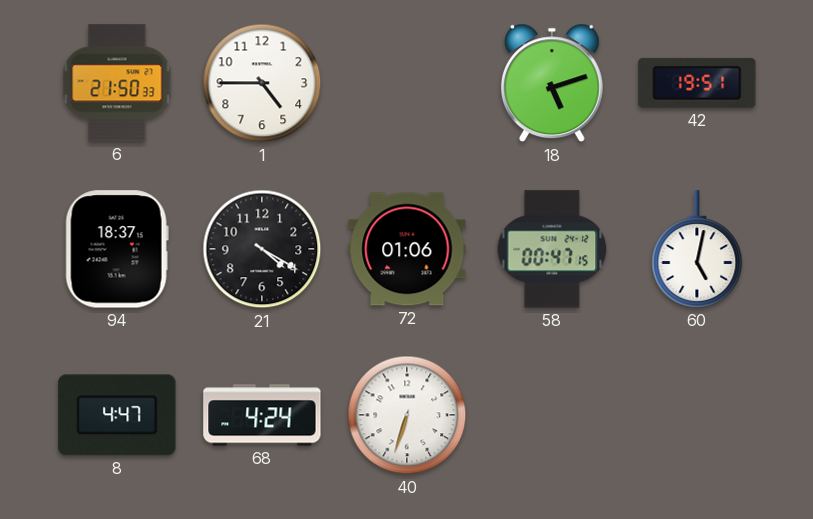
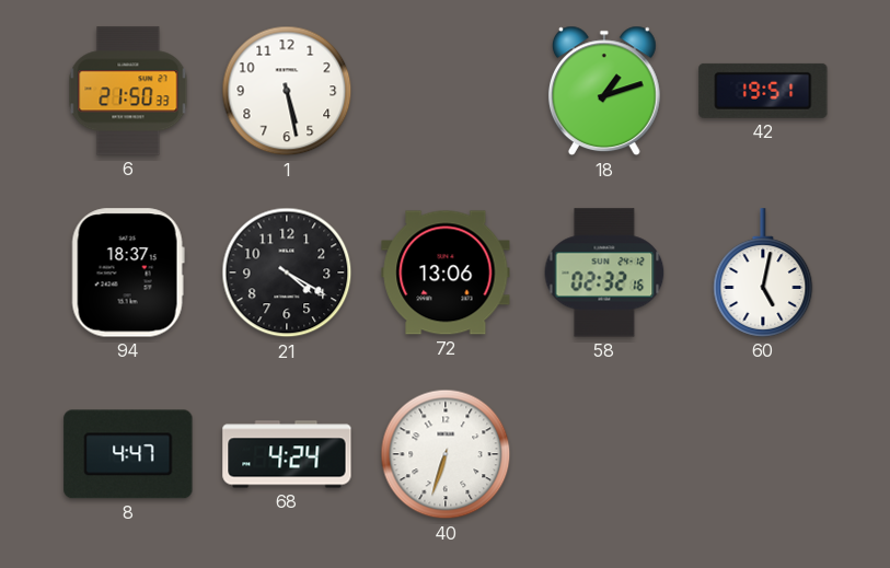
1: 4:45 -> 5:28 (287, 91)
18: 5:12 -> 1:12 (604, 91)
72: 01:06 -> 13:06 (446, 273)
58: 00:47 -> 02:32 (604, 273)
